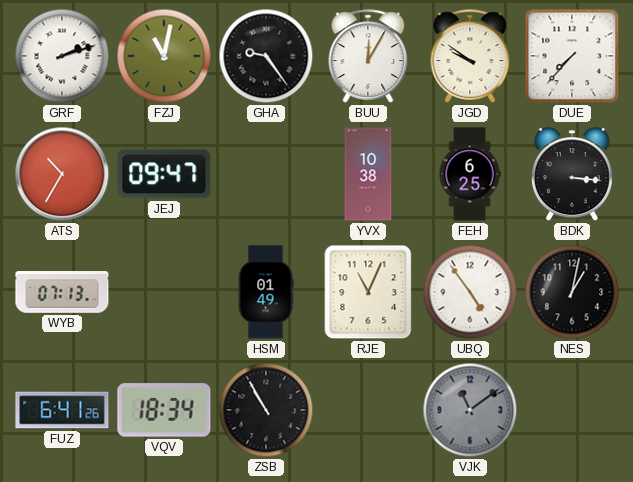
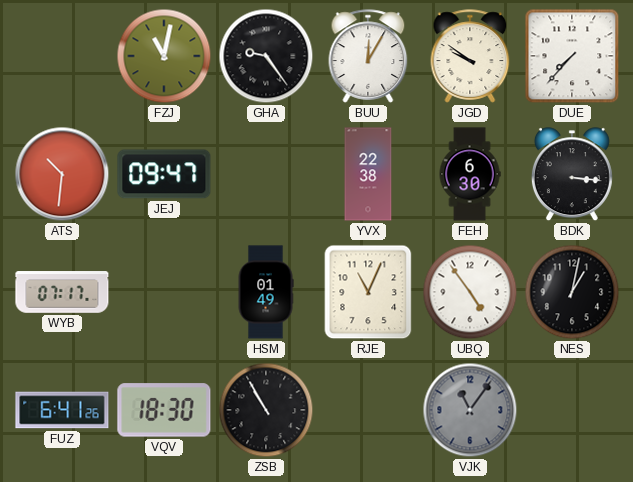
GRF: 2:12 -> none (62, 56)
ATS: 10:35 -> 10:31 (62, 174)
YVX: 10:38 -> 22:38 (368, 174)
FEH: 6:25 -> 6:30 (470, 174)
WYB: 07:13 -> 07:17 (62, 292)
VQV: 18:34 -> 18:30 (164, 410)
VJK: 11:09 -> 11:06 (470, 410)
